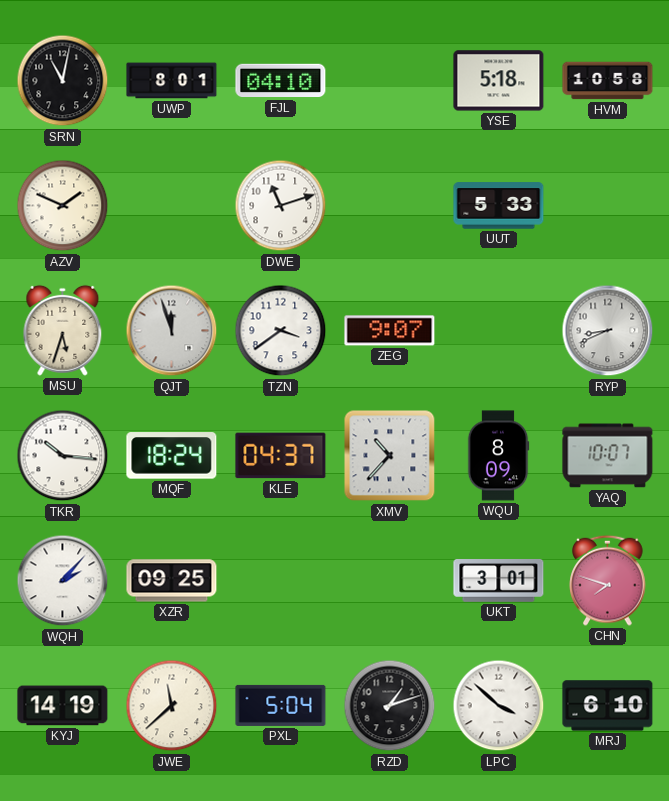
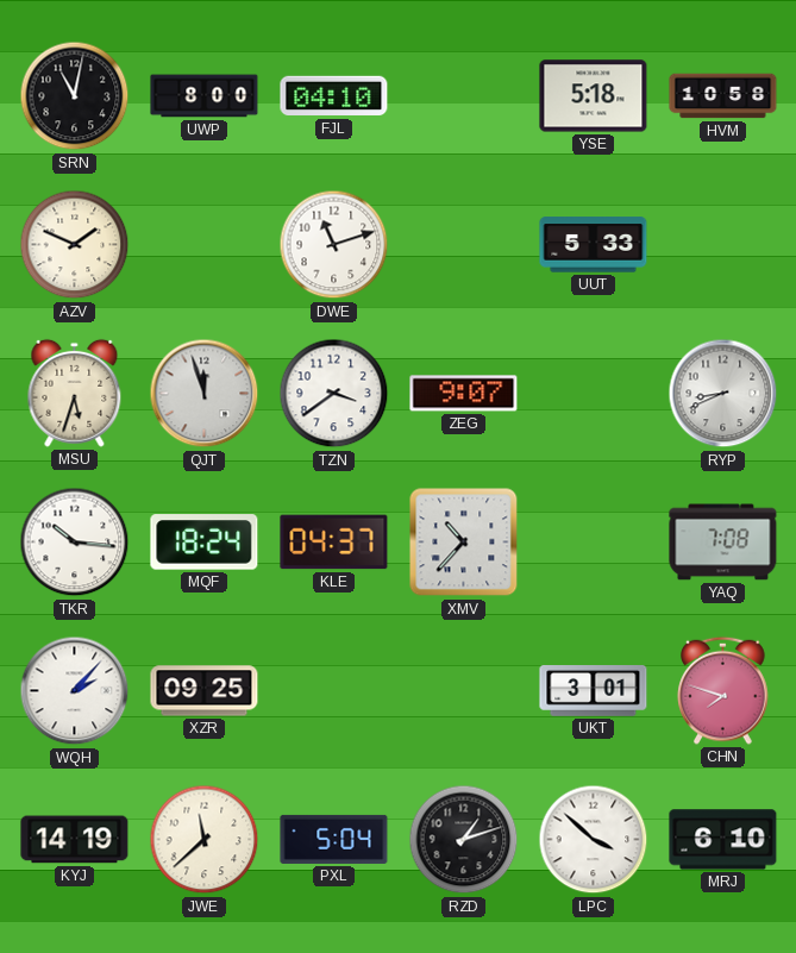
UWP: 8:01 -> 8:00 (205, 96)
WQU: 8:09 -> none (498, 456)
YAQ: 10:07 -> 7:08 (723, 543)
